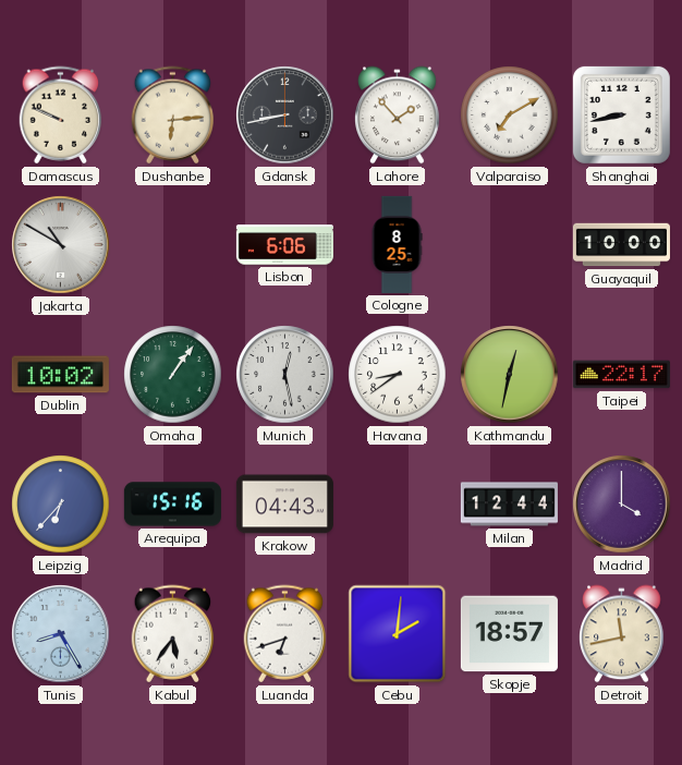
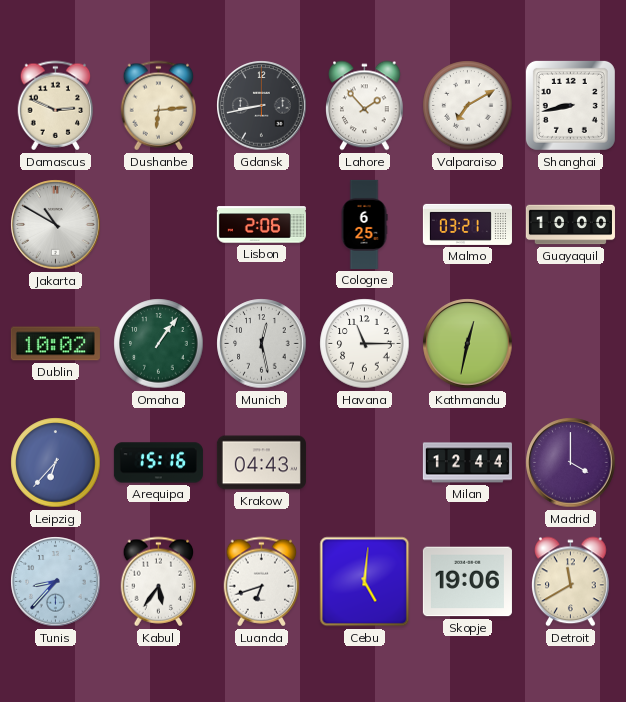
Damascus: 9:49 -> 2:49 (56, 106)
Lisbon: 6:06 -> 2:06 (261, 225)
Cologne: 8:25 -> 6:25 (364, 224)
Malmo: none -> 03:21 (467, 224)
Havana: 8:39 -> 11:15 (365, 344)
Taipei: 22:17 -> none (621, 375)
Tunis: 8:25 -> 8:37 (56, 582)
Cebu: 2:01 -> 5:01 (365, 582)
Skopje: 18:57 -> 19:06 (467, 582)
Detroit: 11:43 -> 11:40 (571, 582)
